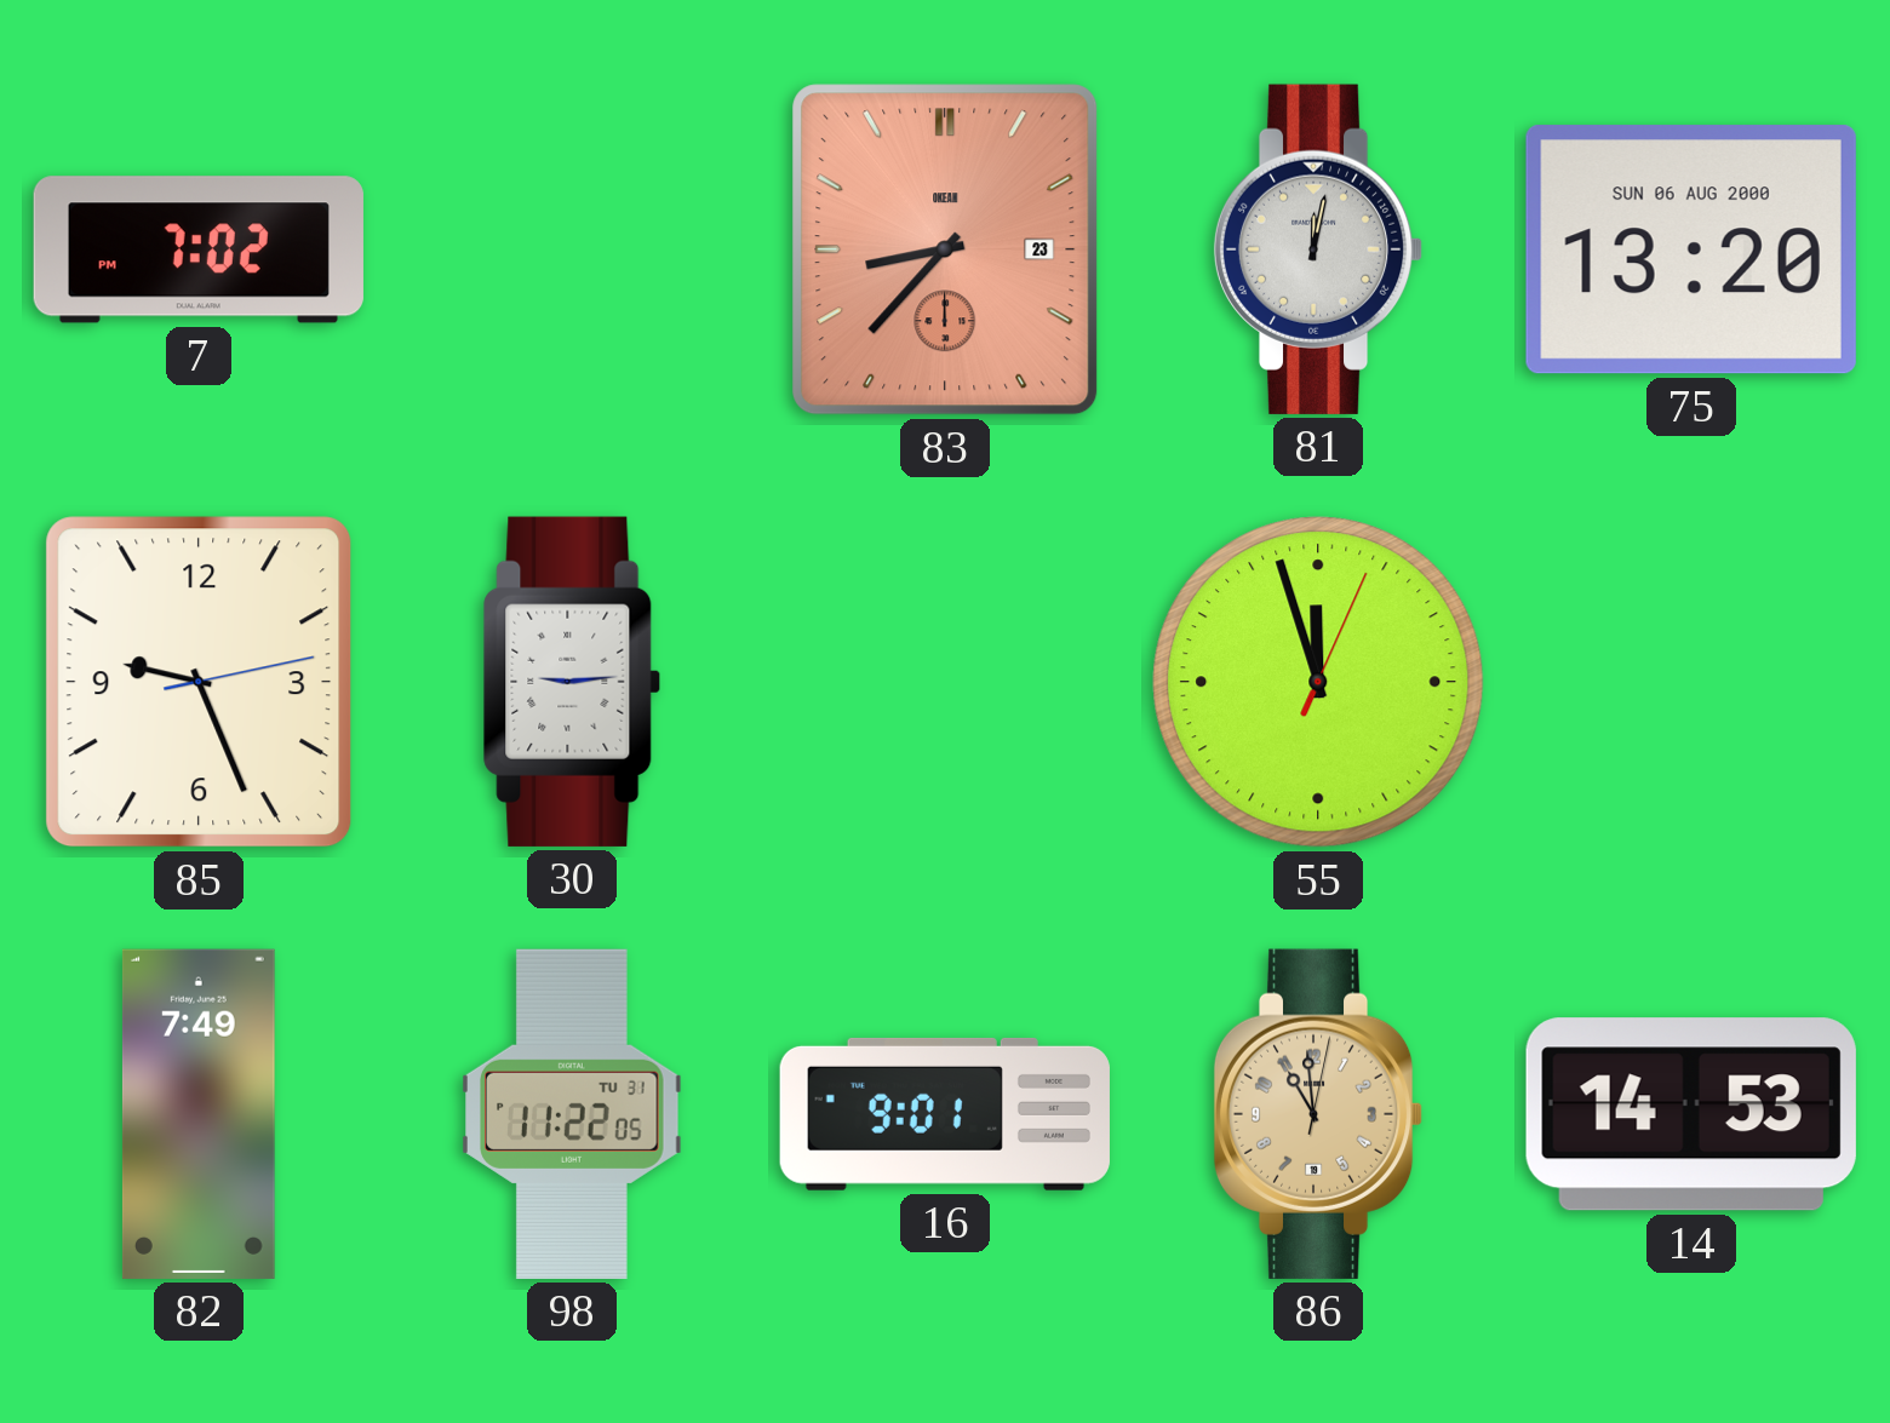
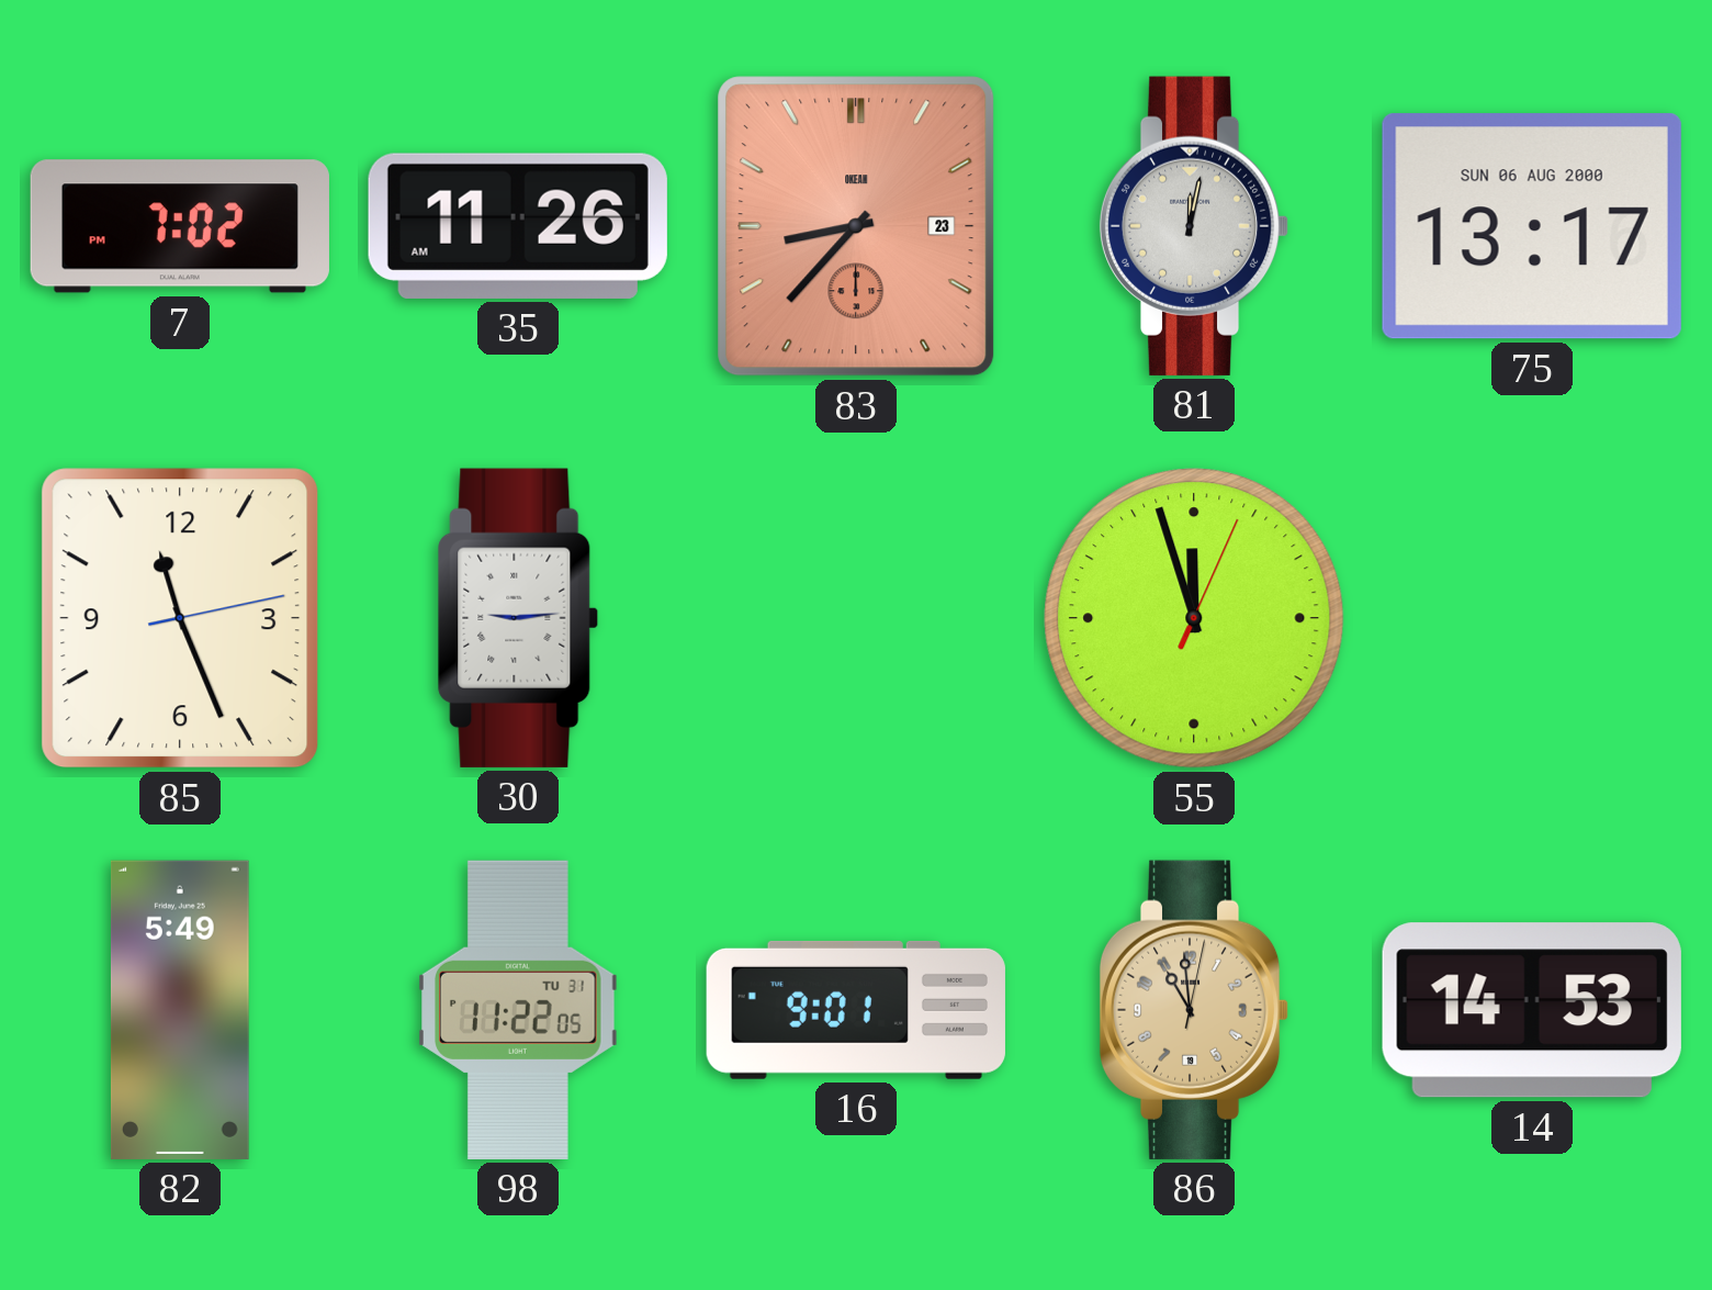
35: none -> 11:26 (518, 226)
75: 13:20 -> 13:17 (1532, 226)
85: 9:26 -> 11:26 (180, 618)
82: 7:49 -> 5:49 (180, 1010)
